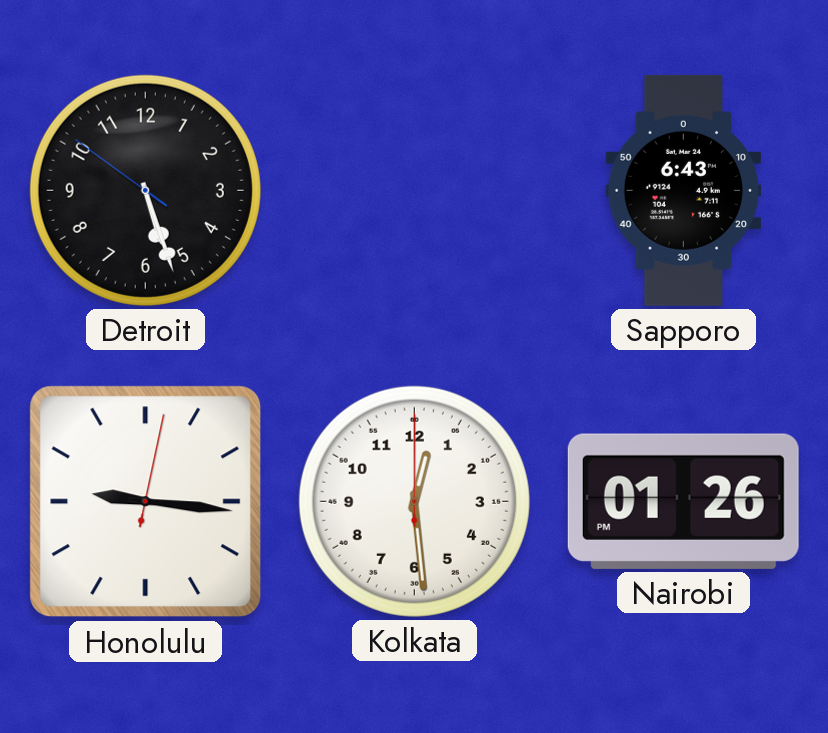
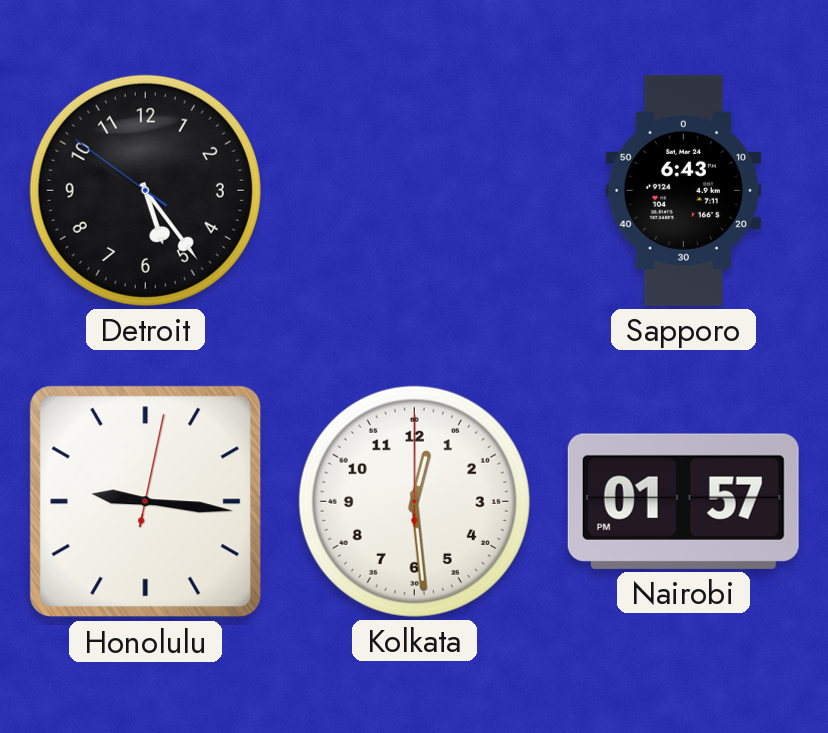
Detroit: 5:26 -> 5:23 (145, 190)
Nairobi: 01:26 -> 01:57 (683, 501)
